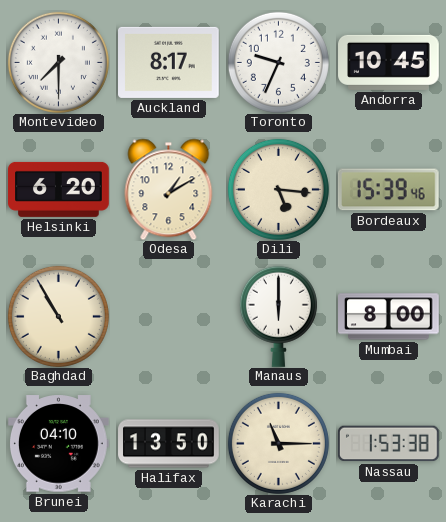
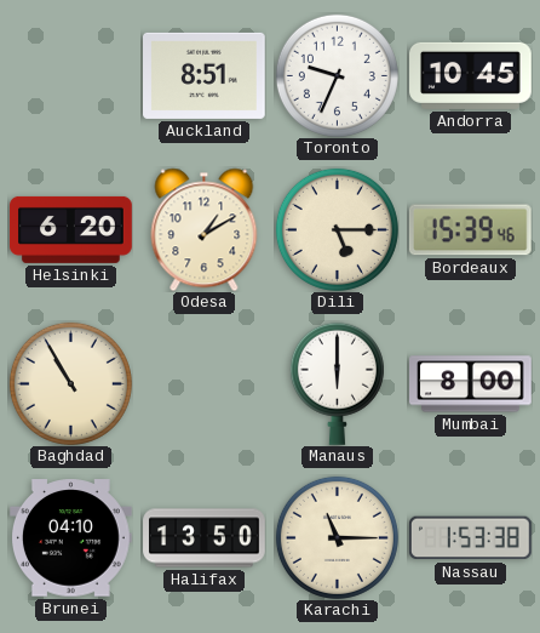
Montevideo: 7:30 -> none (58, 62)
Auckland: 8:17 -> 8:51 (205, 75)
Dili: 5:16 -> 5:15 (337, 229)
